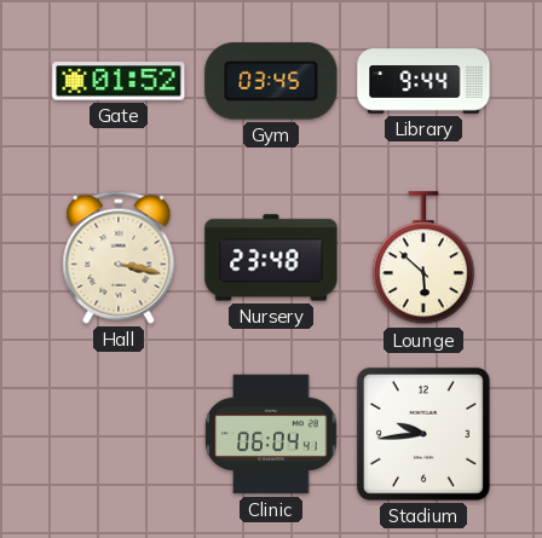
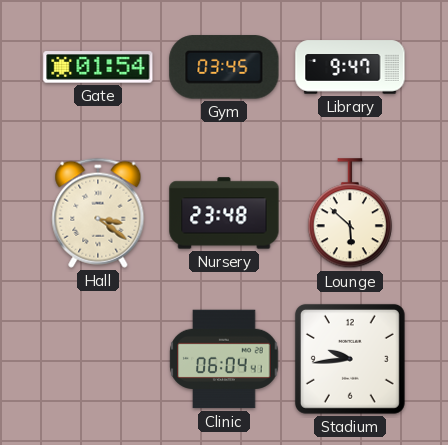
Gate: 01:52 -> 01:54 (98, 67)
Library: 9:44 -> 9:47 (350, 67)
Hall: 3:17 -> 3:21 (98, 213)
